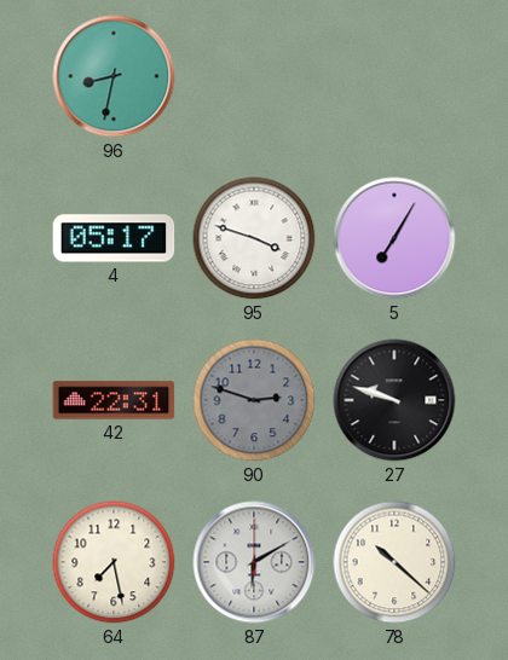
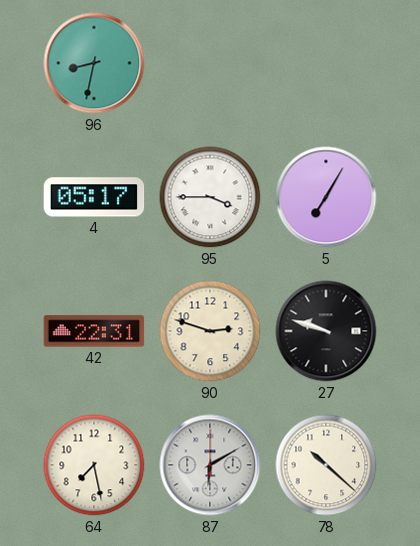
95: 3:48 -> 3:45 (210, 197)
90 dial: grey -> cream (210, 331)
